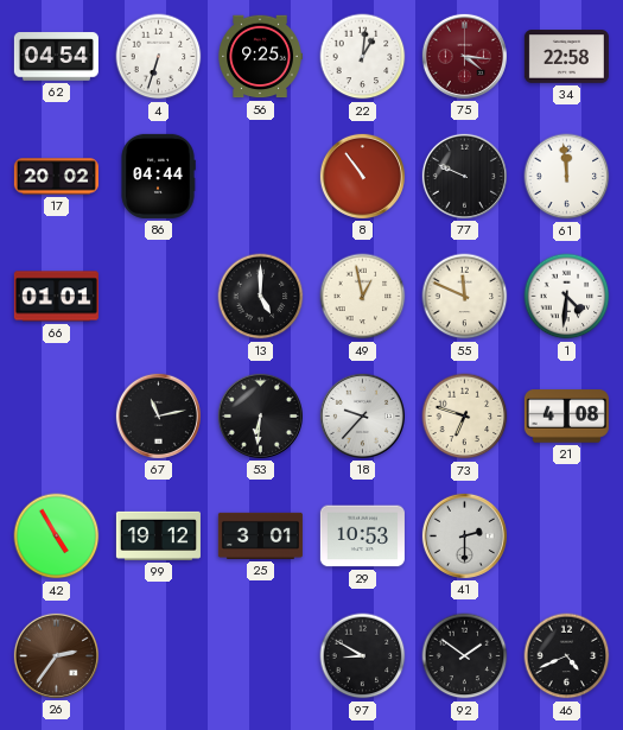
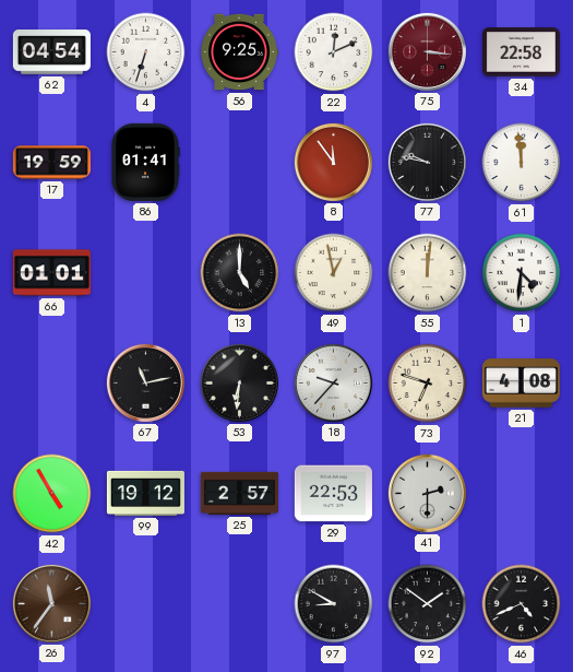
22: 1:01 -> 12:11 (334, 52)
75: 4:16 -> 3:16 (427, 51)
17: 20:02 -> 19:59 (51, 163)
86: 04:44 -> 01:41 (145, 162)
8: 10:54 -> 11:54 (333, 162)
77: 9:49 -> 9:47 (427, 162)
55: 11:49 -> 12:01 (428, 273)
25: 3:01 -> 2:57 (239, 493)
29: 10:53 -> 22:53 (333, 494)
26: 2:36 -> 11:36 (51, 603)
